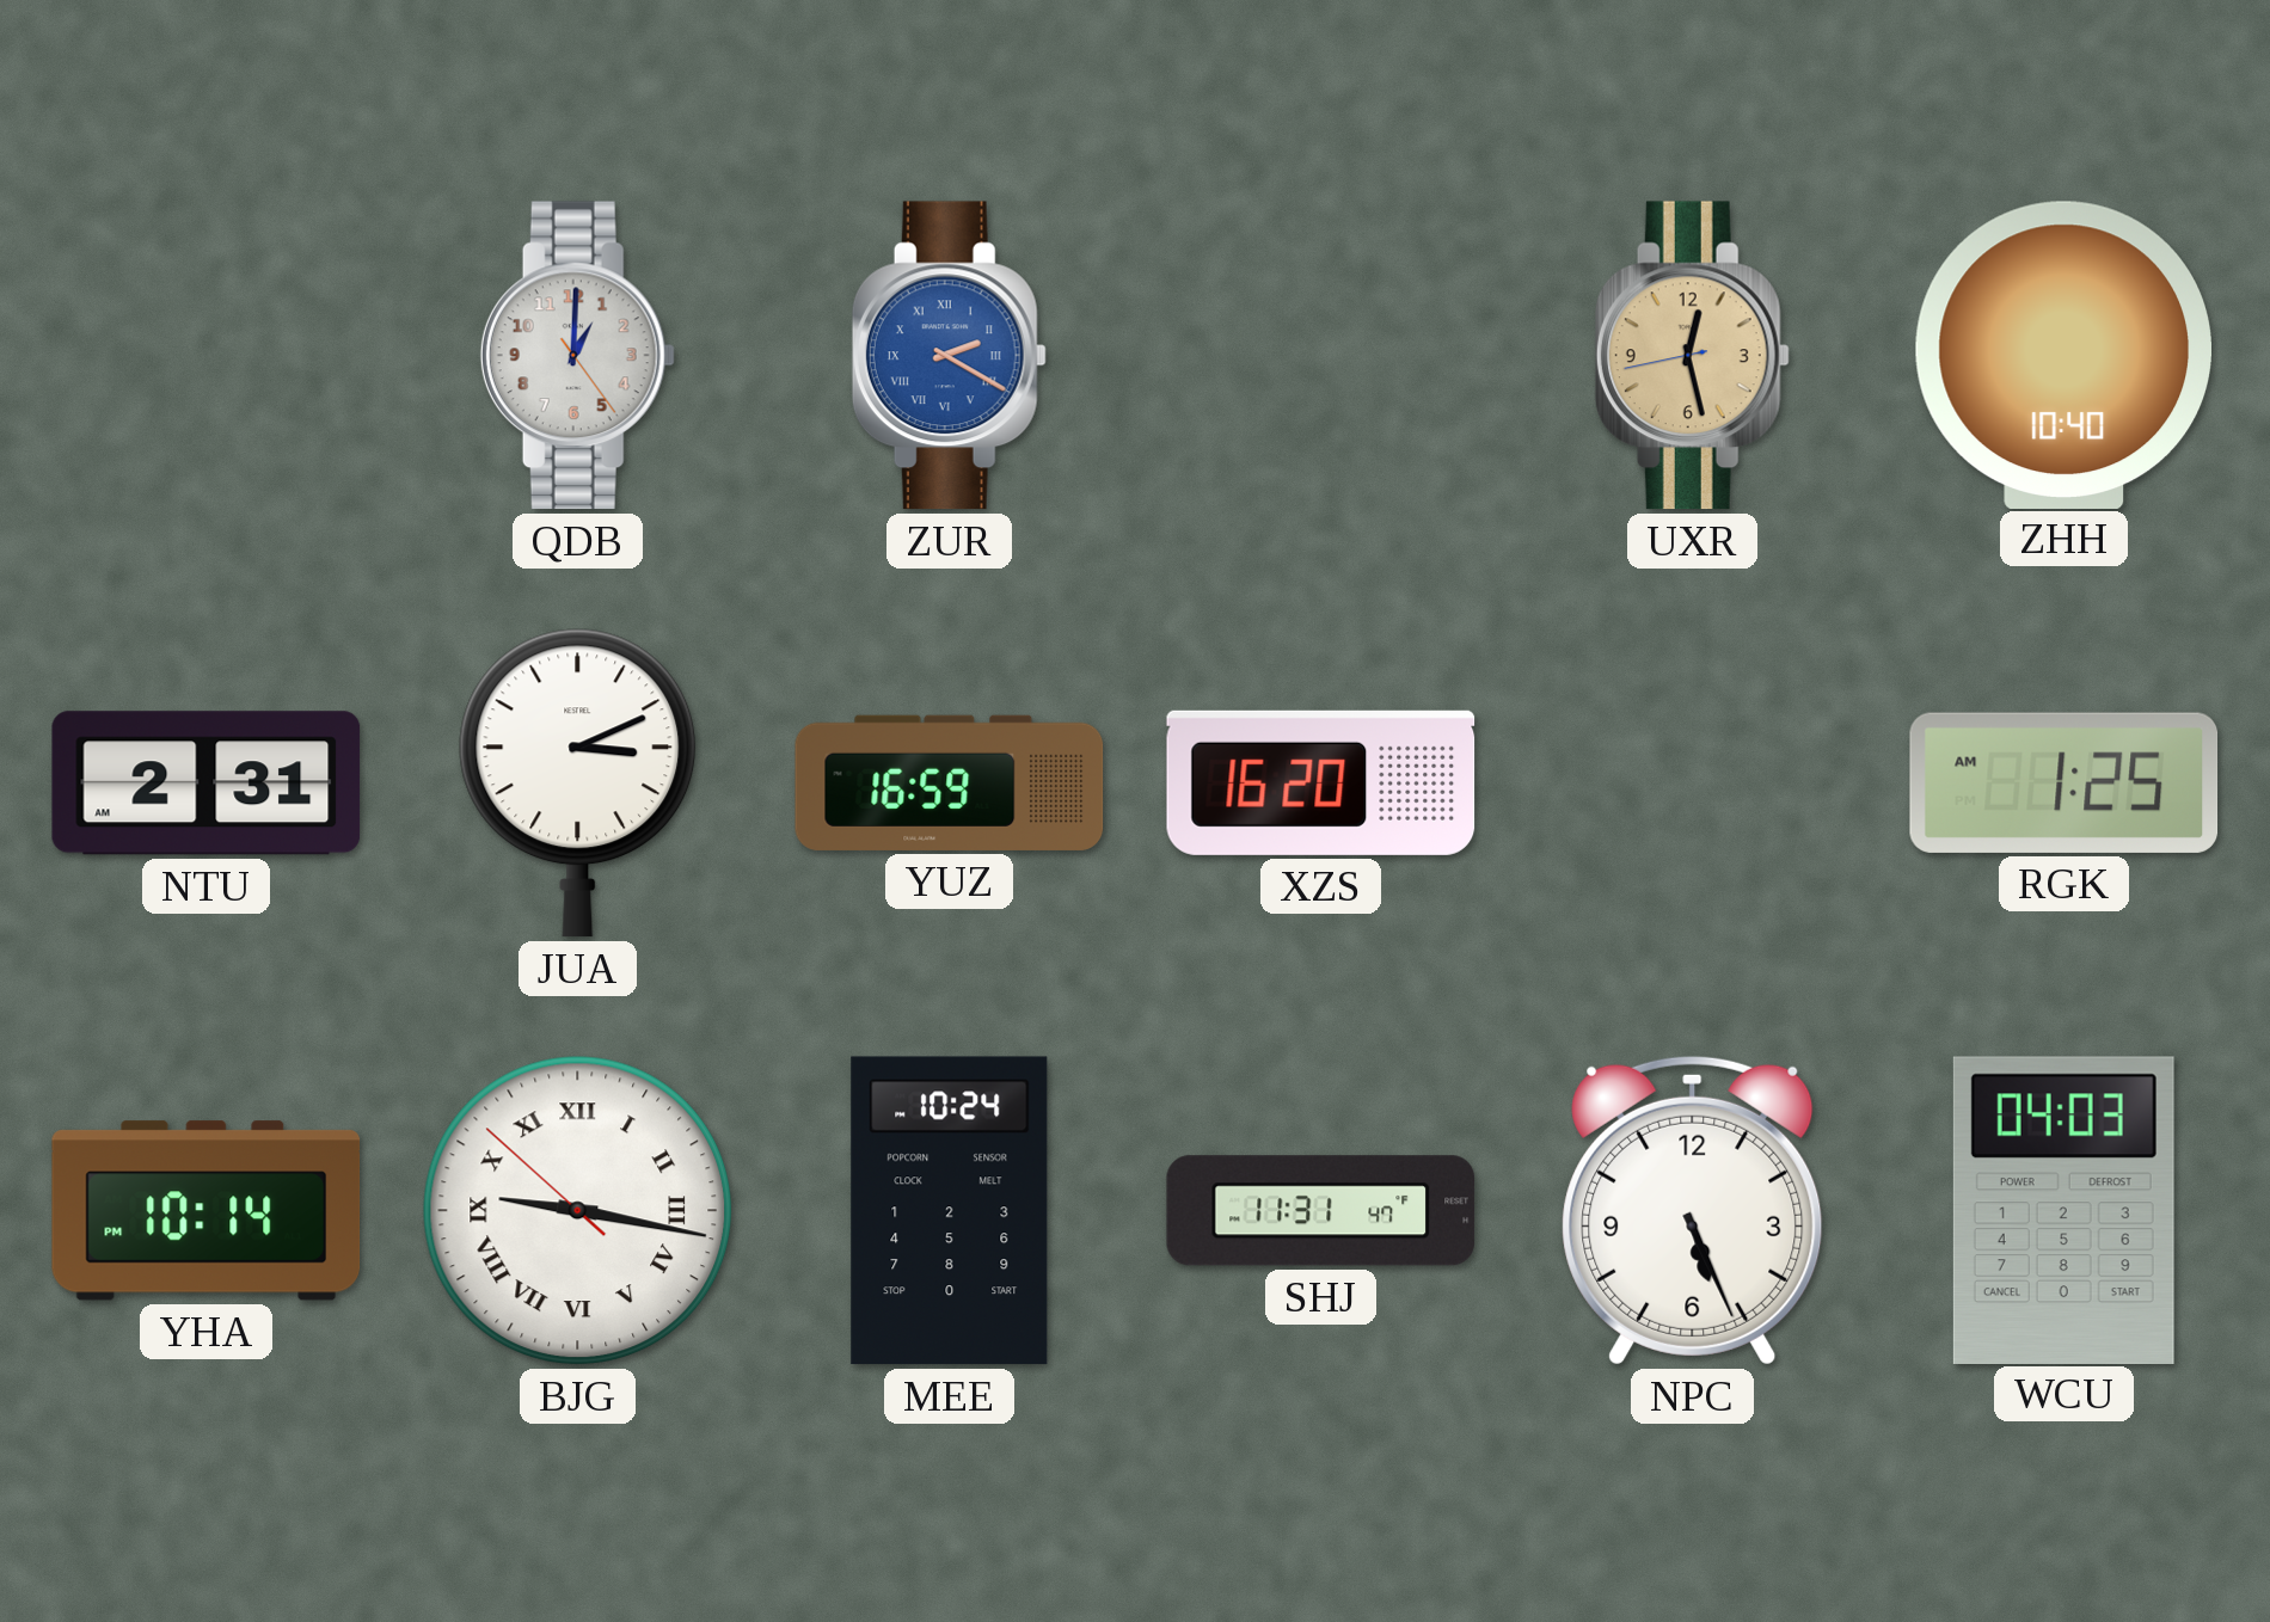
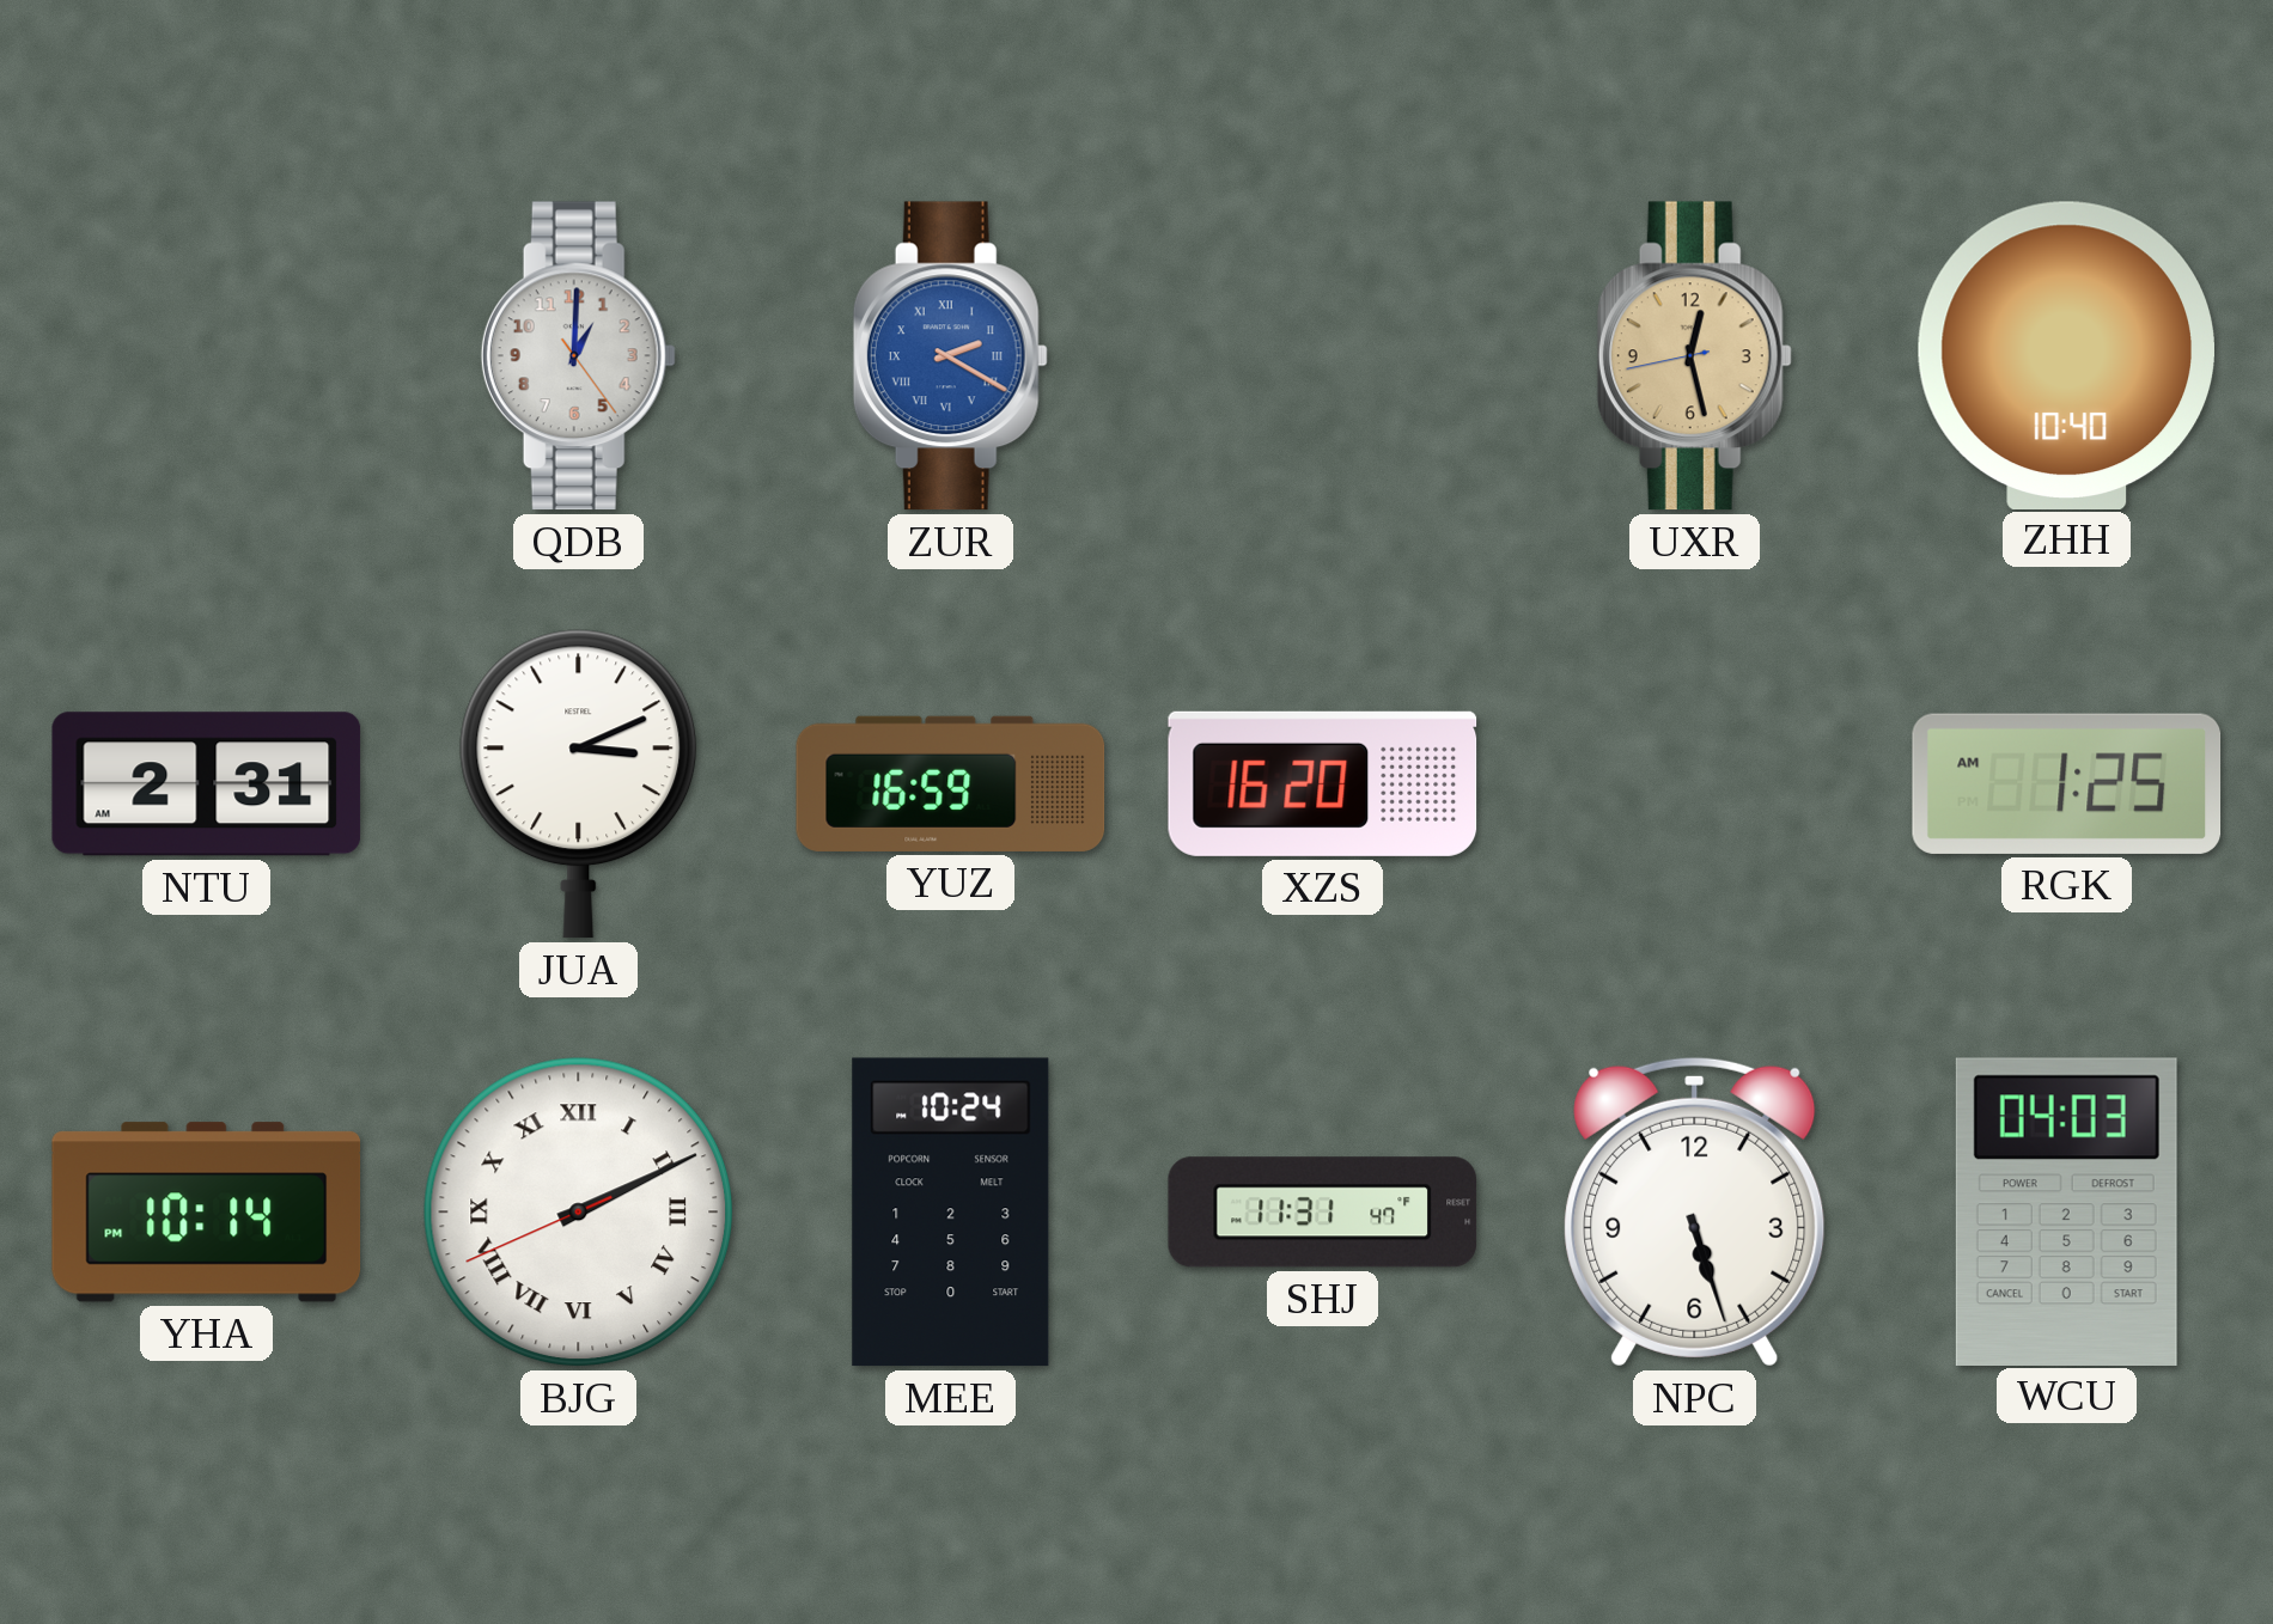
BJG: 9:16 -> 2:10 (579, 1213)
NPC: 5:26 -> 5:27 (1695, 1211)
